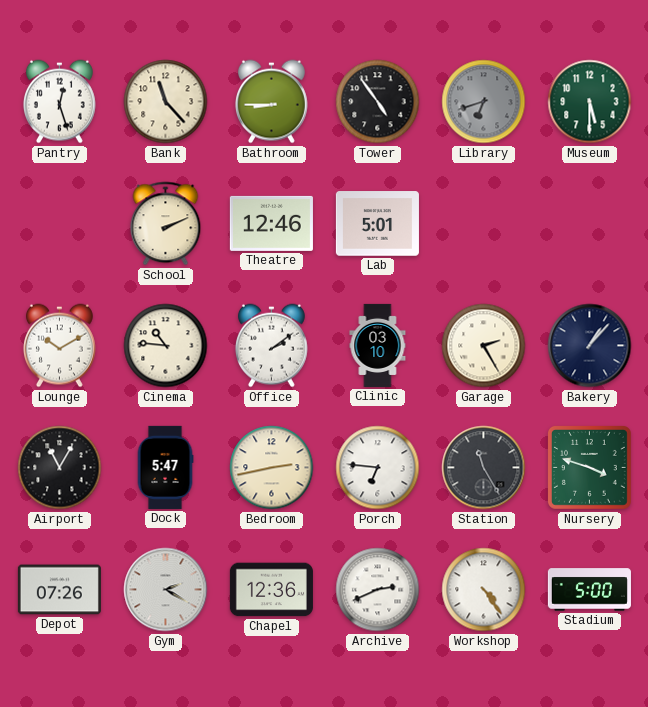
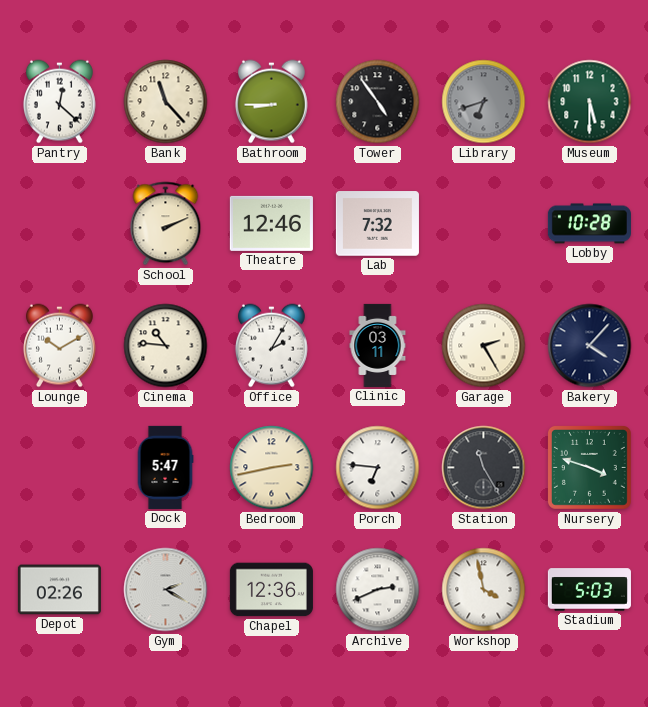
Pantry: 12:27 -> 12:22 (59, 102)
Lab: 5:01 -> 7:32 (377, 224)
Lobby: none -> 10:28 (589, 224)
Office: 2:09 -> 2:05 (271, 346)
Clinic: 03:10 -> 03:11 (378, 345)
Bakery: 1:07 -> 4:07 (590, 346)
Airport: 11:05 -> none (60, 468)
Depot: 07:26 -> 02:26 (59, 590)
Workshop: 4:24 -> 3:58 (484, 590)
Stadium: 5:00 -> 5:03 (589, 590)
